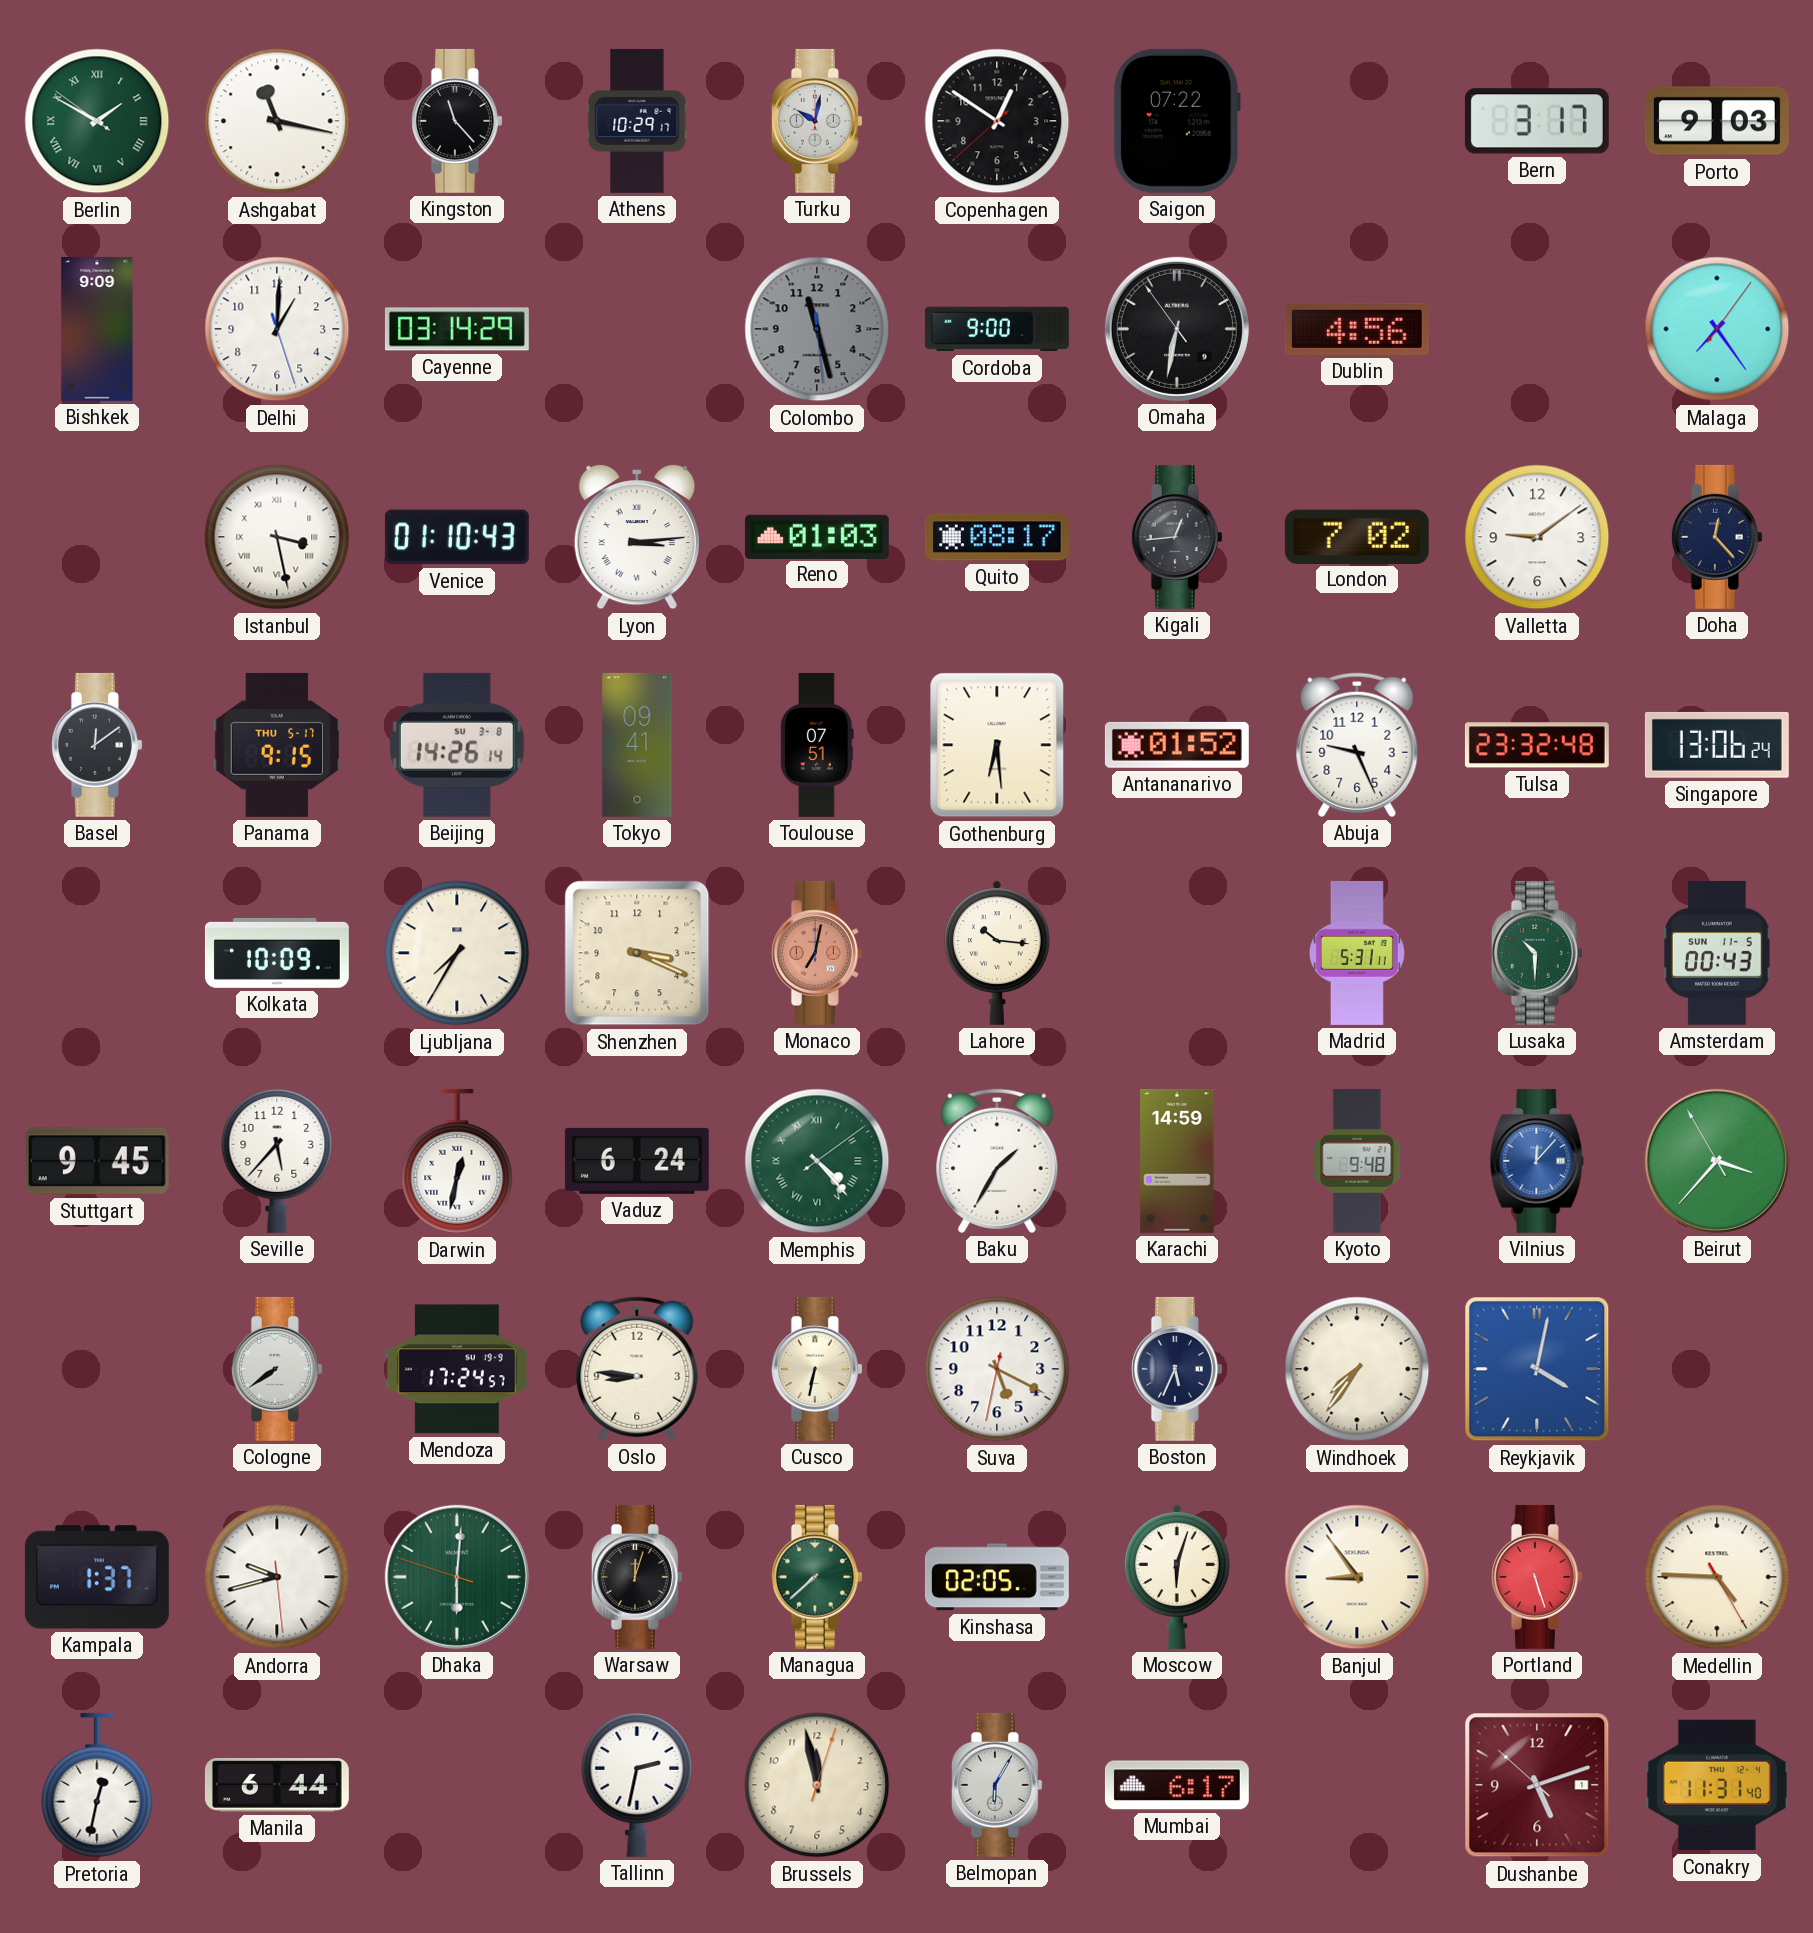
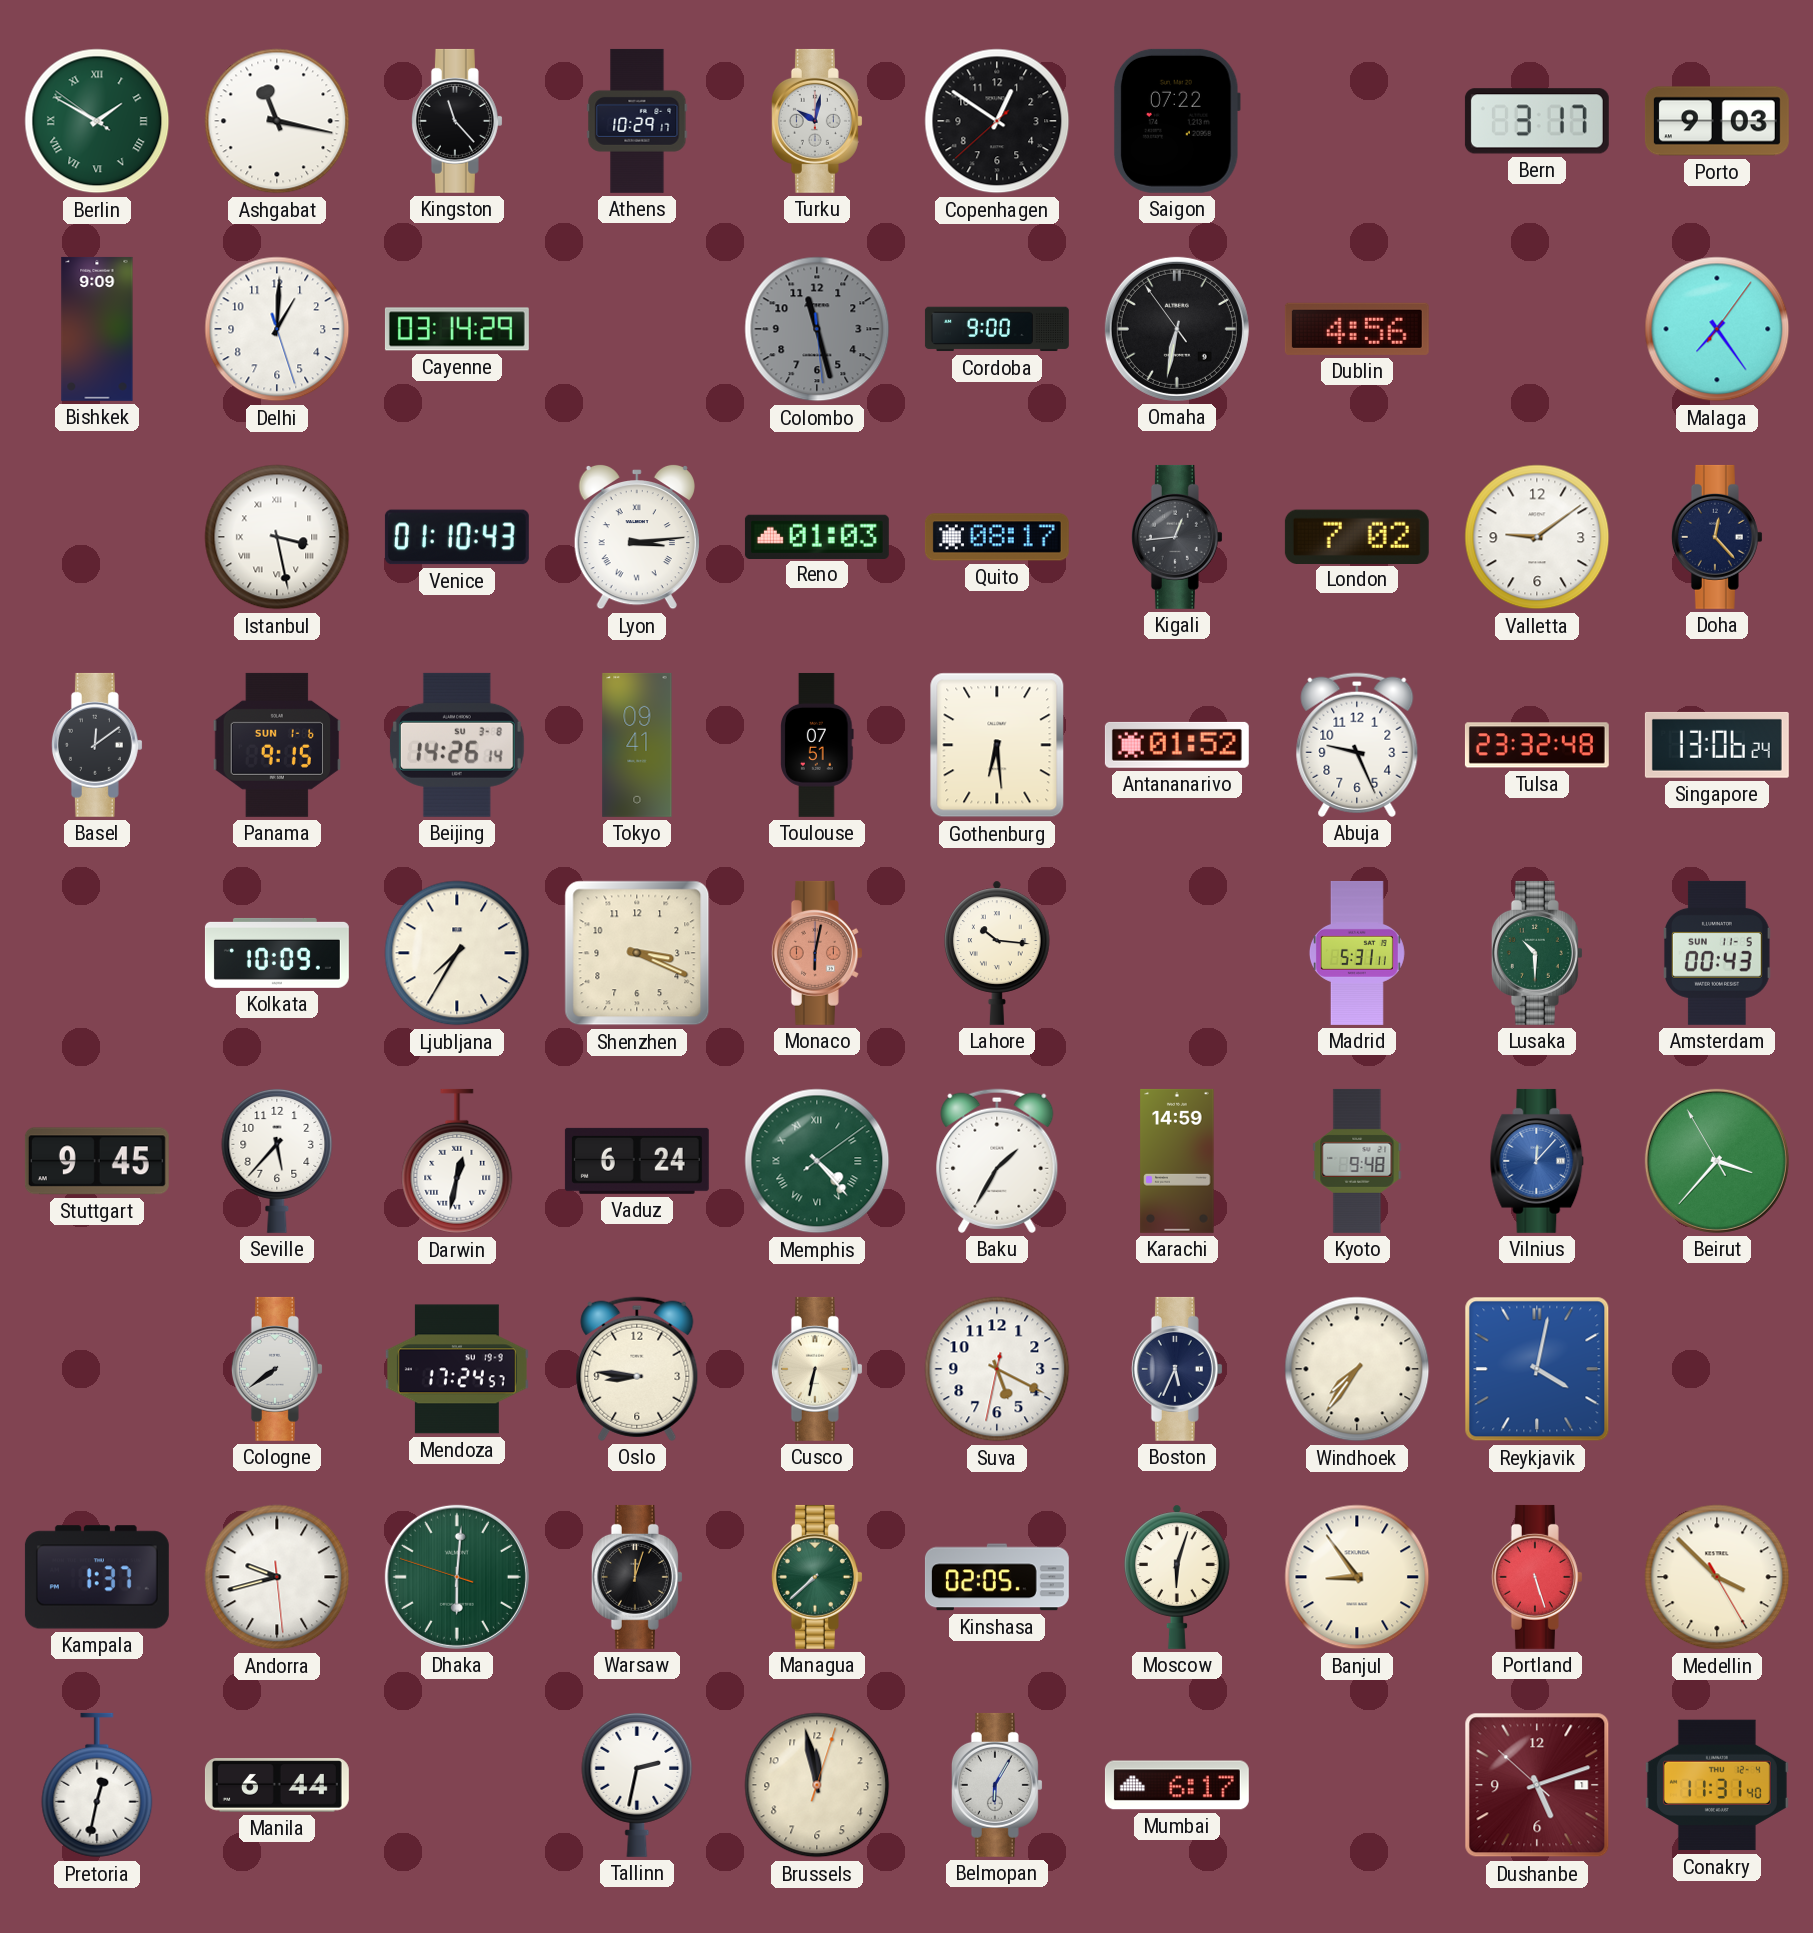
Panama date: THU 5-17 -> SUN 1-6 (277, 745)
Monaco: 7:02 -> 6:02 (817, 953)
Medellin: 4:45 -> 3:52 (1717, 1577)
